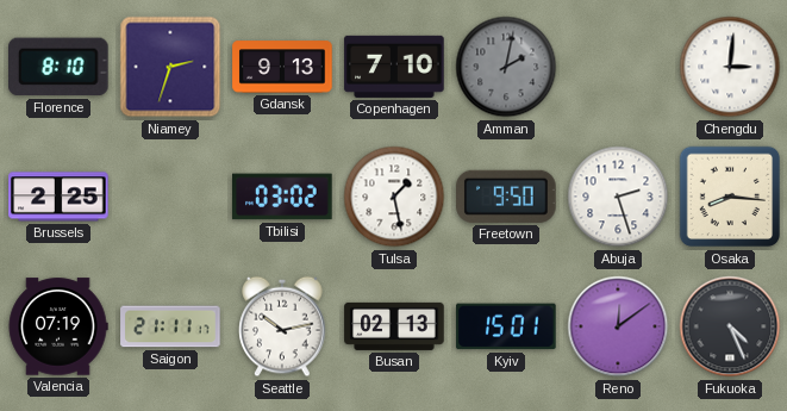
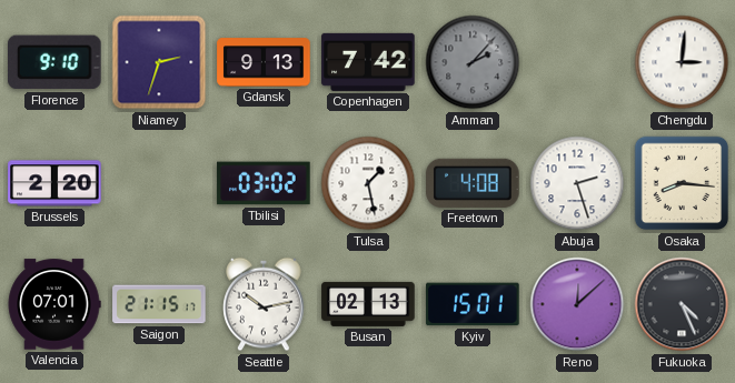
Florence: 8:10 -> 9:10 (56, 62)
Copenhagen: 7:10 -> 7:42 (368, 62)
Amman: 2:02 -> 2:07 (473, 62)
Brussels: 2:25 -> 2:20 (54, 183)
Freetown: 9:50 -> 4:08 (473, 183)
Valencia: 07:19 -> 07:01 (54, 304)
Saigon: 21:11 -> 21:15 (159, 304)
Reno: 12:09 -> 12:08 (577, 304)
